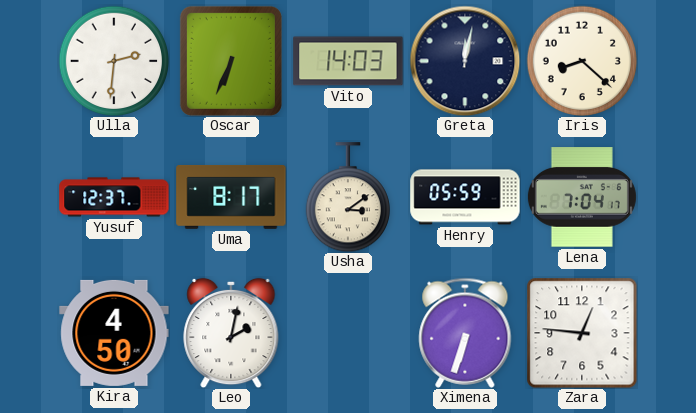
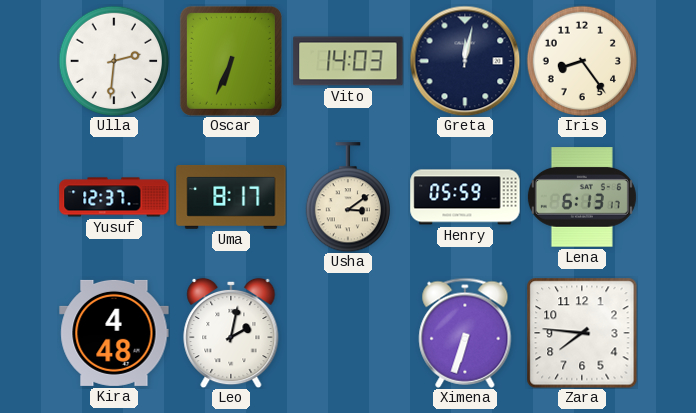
Iris: 8:22 -> 8:24 (582, 61)
Lena: 7:04 -> 6:13 (582, 197)
Kira: 4:50 -> 4:48 (114, 333)
Zara: 12:46 -> 7:46 (582, 333)
